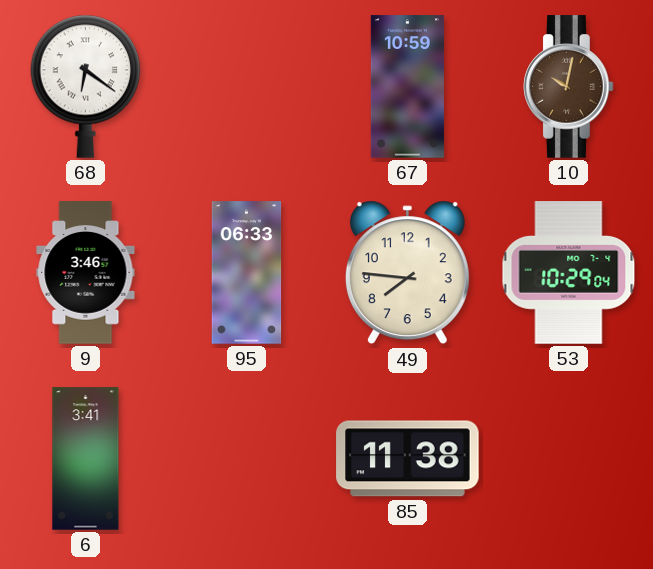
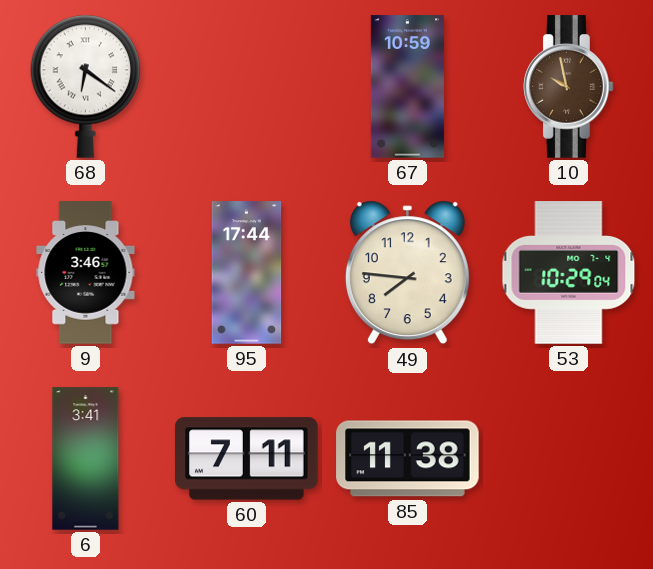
10: 10:02 -> 9:58 (569, 87)
95: 06:33 -> 17:44 (247, 273)
60: none -> 7:11 (247, 459)
